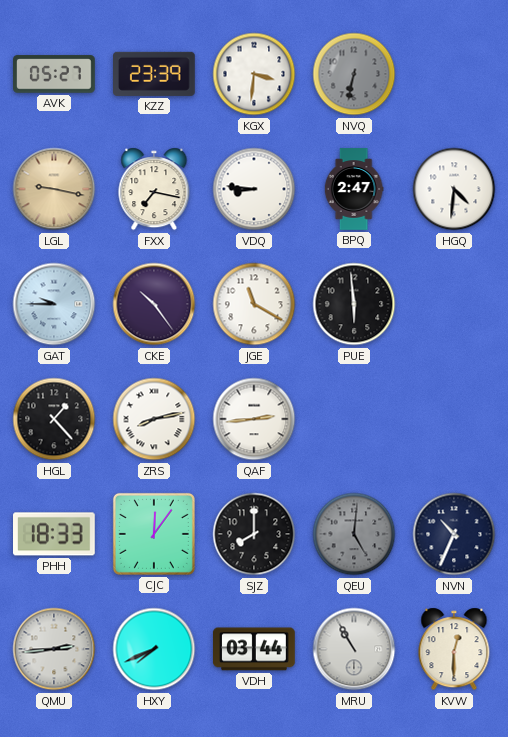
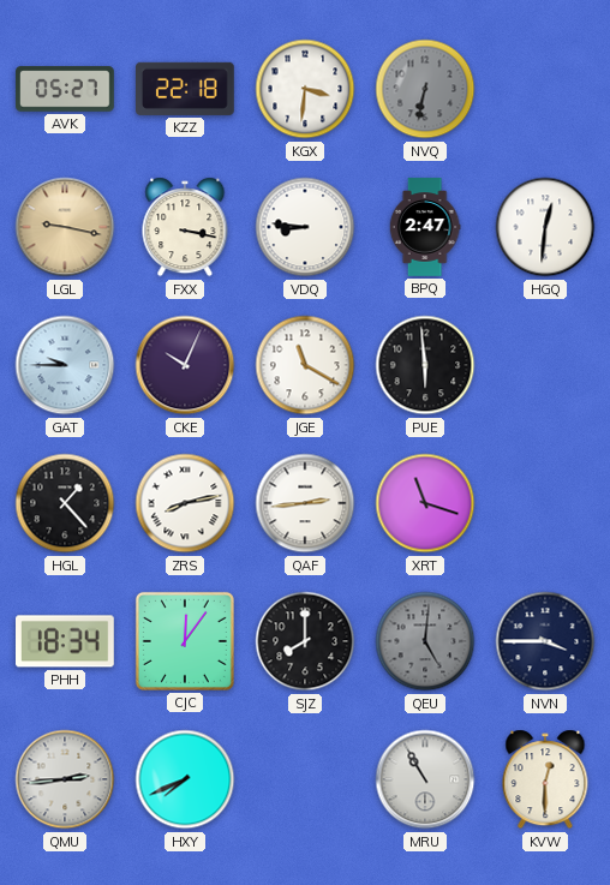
KZZ: 23:39 -> 22:18 (186, 89)
FXX: 7:17 -> 3:17 (185, 227)
HGQ: 4:31 -> 12:31 (545, 227)
CKE: 10:24 -> 10:04 (185, 365)
XRT: none -> 11:18 (425, 503)
PHH: 18:33 -> 18:34 (66, 641)
NVN: 10:34 -> 3:45 (545, 641)
VDH: 03:44 -> none (255, 649)
